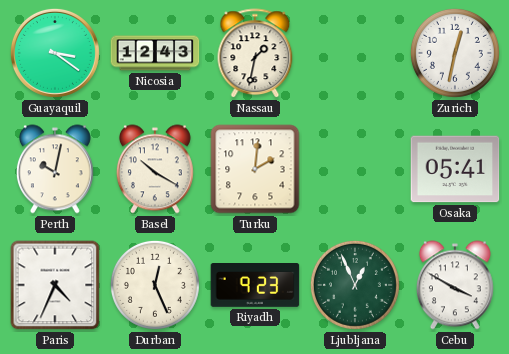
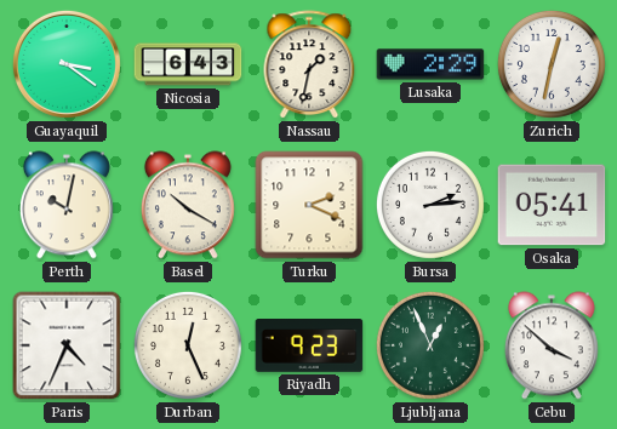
Nicosia: 12:43 -> 6:43 (188, 64)
Lusaka: none -> 2:29 (430, 64)
Turku: 2:01 -> 2:19 (309, 205)
Bursa: none -> 2:14 (430, 205)
Cebu: 3:50 -> 3:52 (552, 345)
